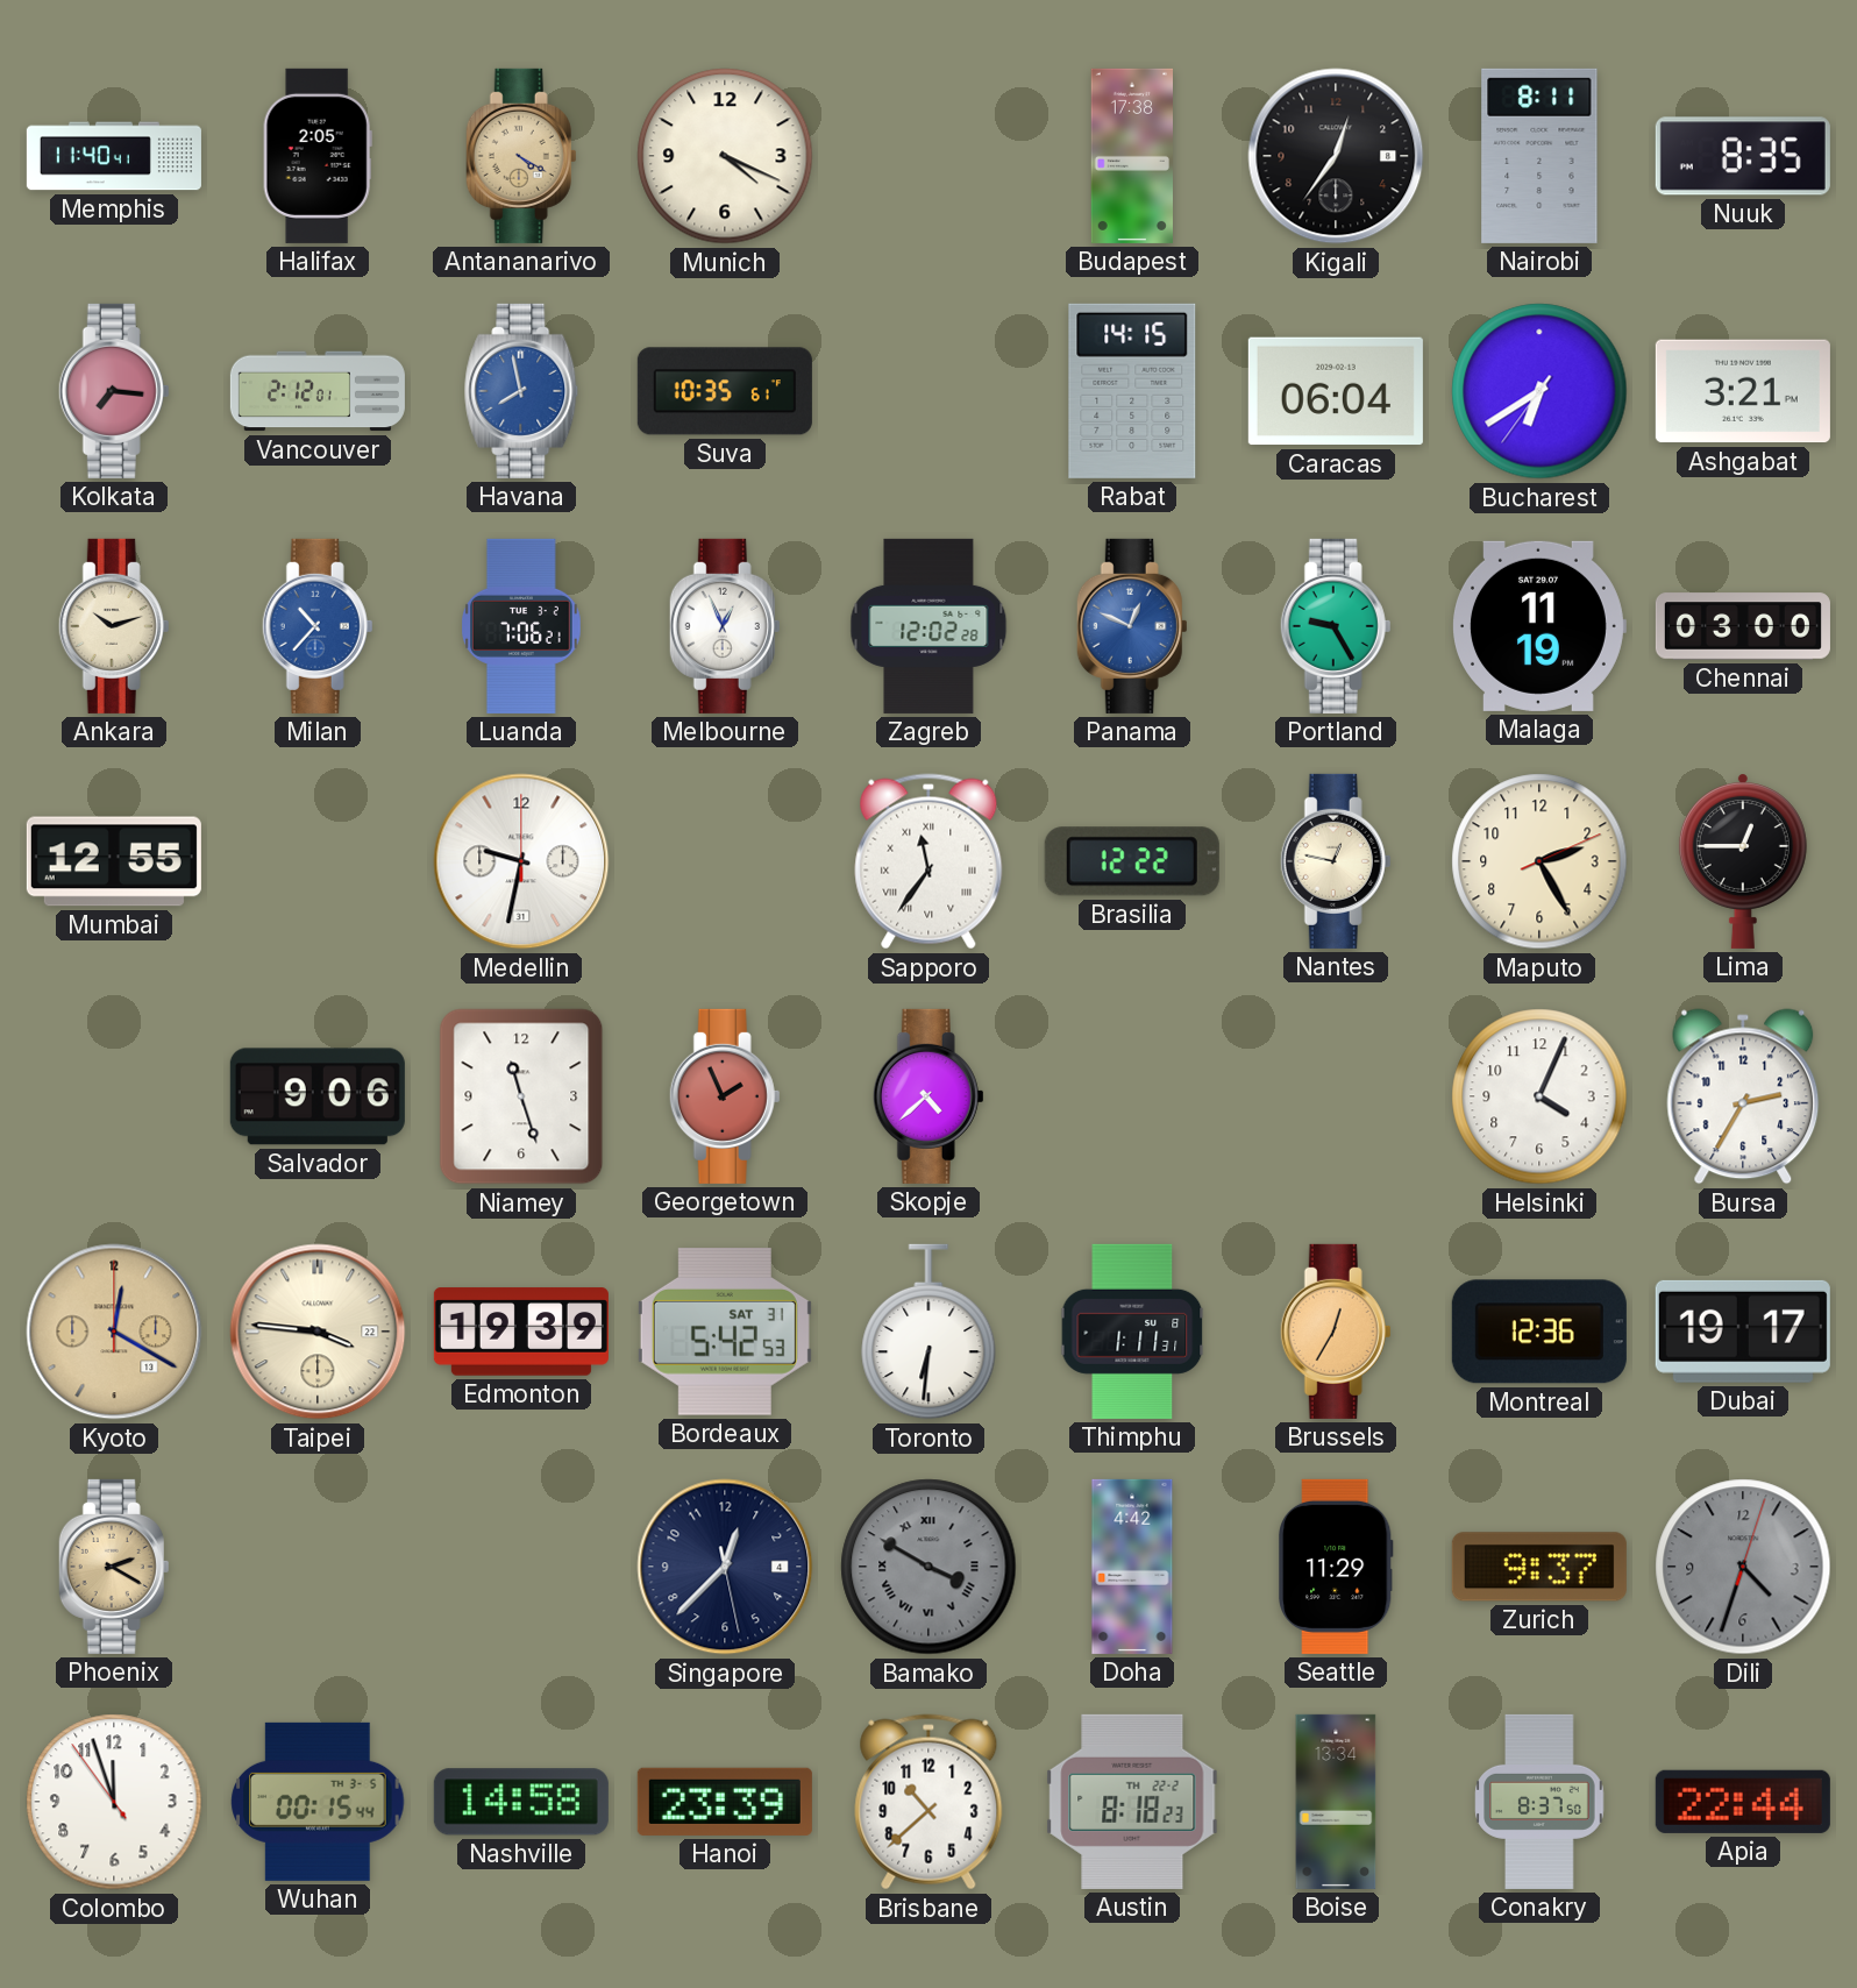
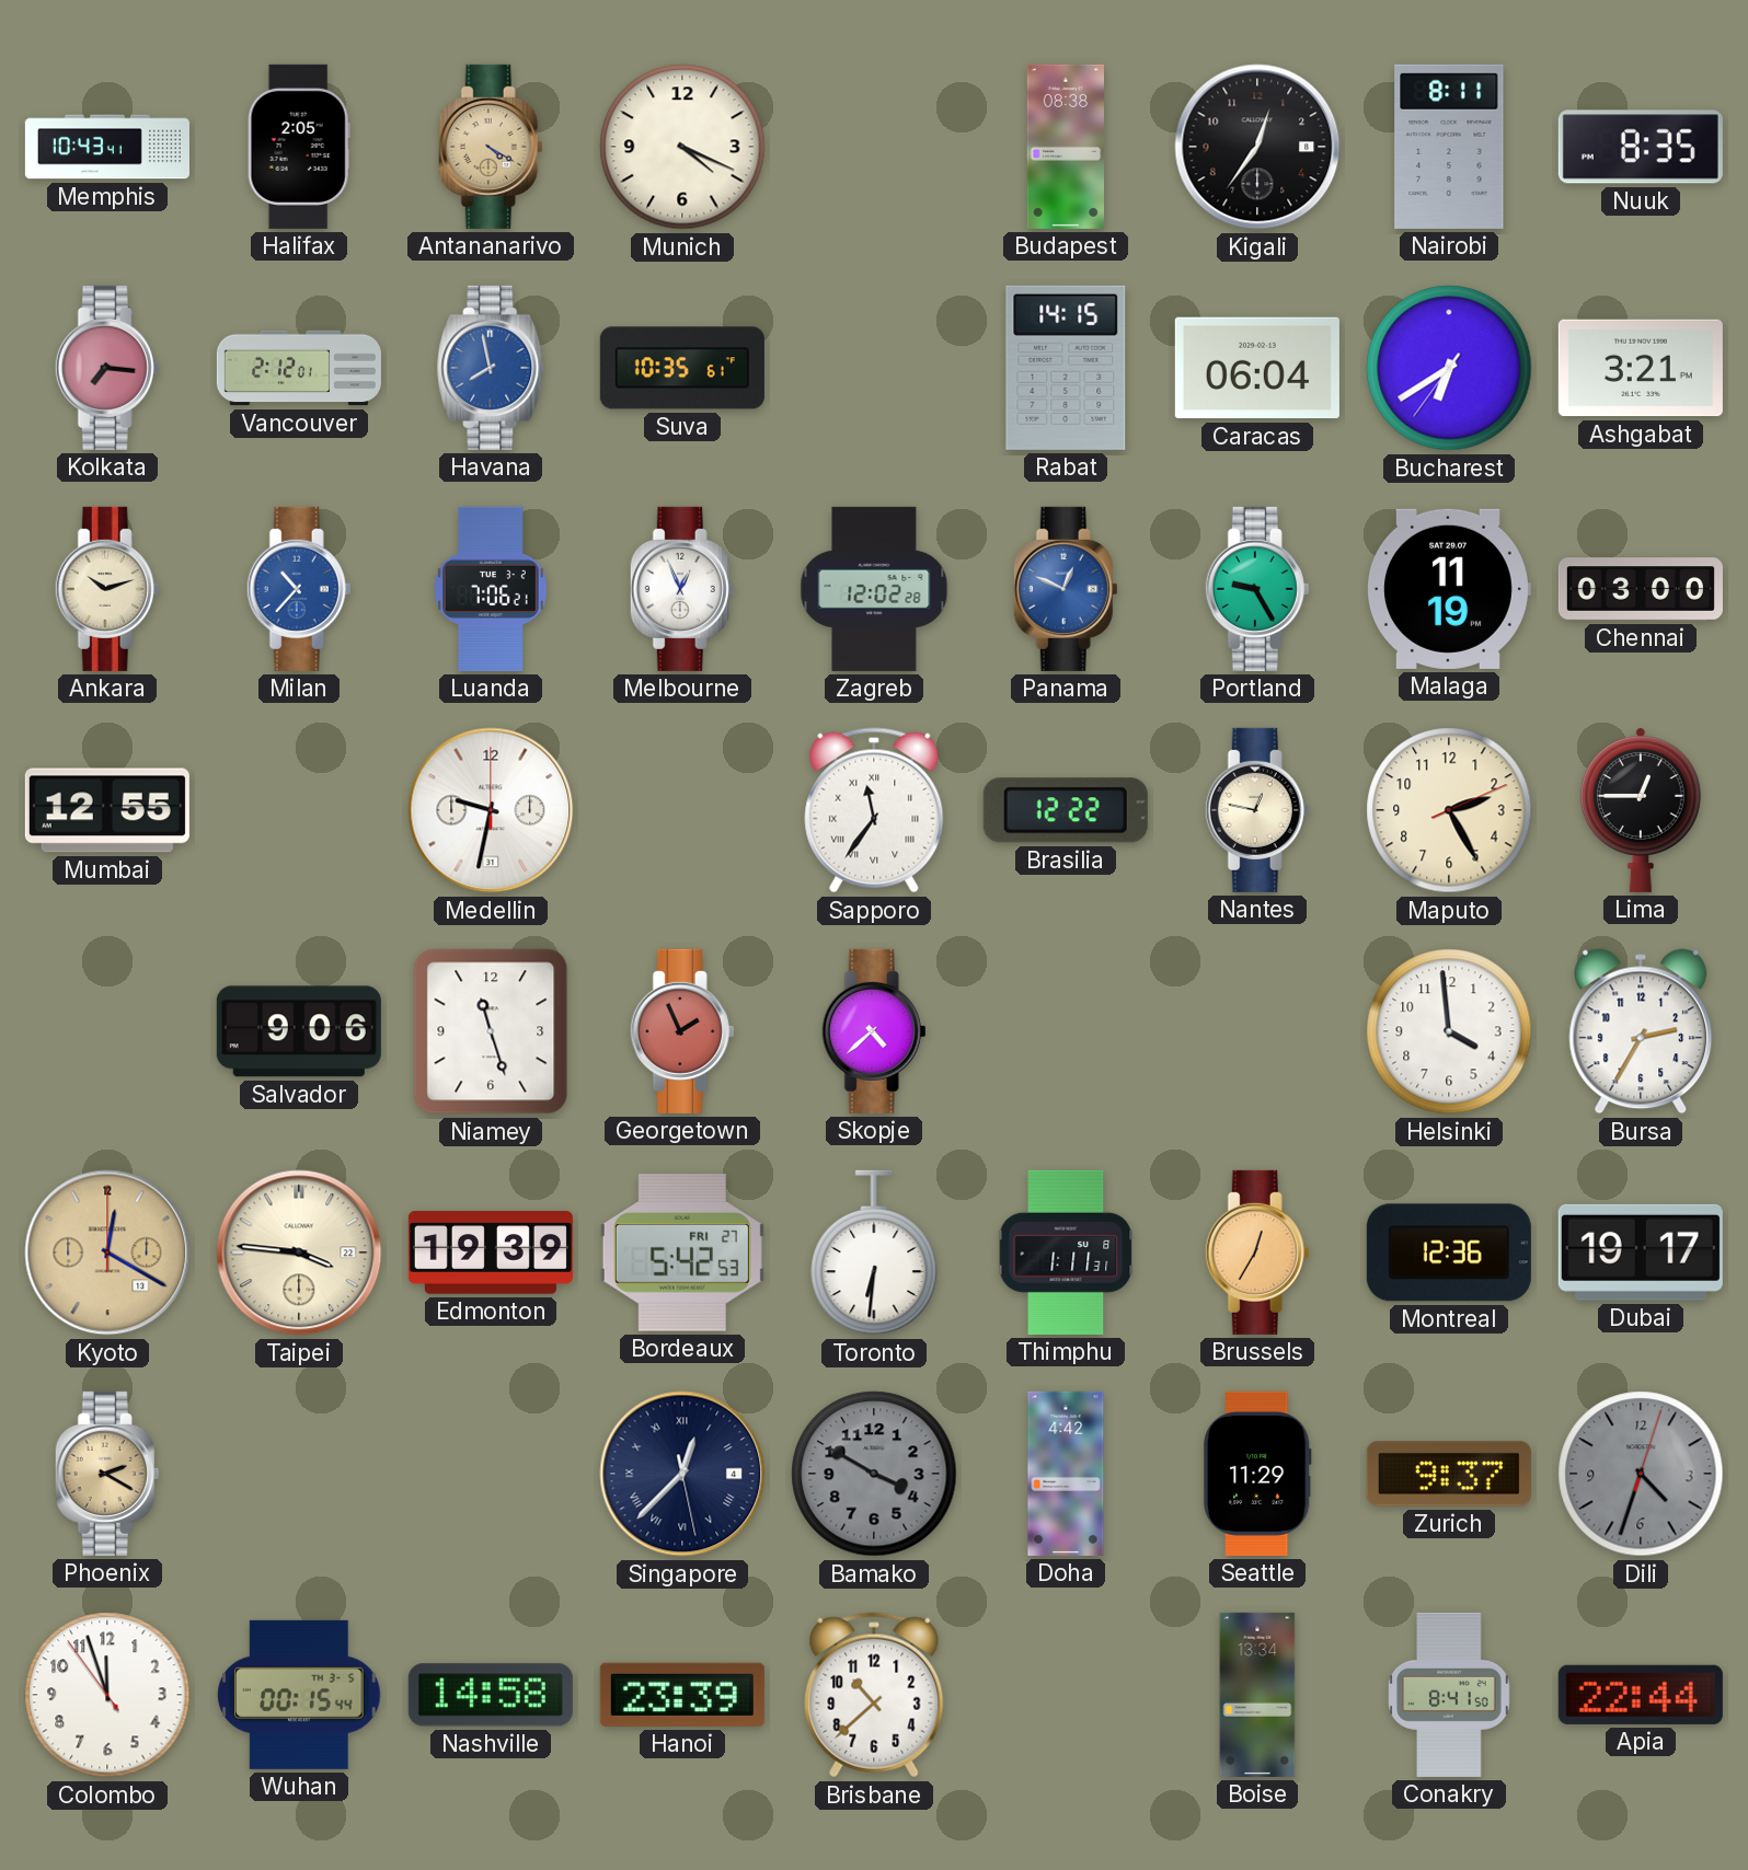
Memphis: 11:40 -> 10:43 (107, 147)
Budapest: 17:38 -> 08:38 (1065, 147)
Helsinki: 4:04 -> 3:59 (1449, 1031)
Bordeaux date: SAT 31 -> FRI 27 (682, 1253)
Singapore numerals: Arabic -> Roman (682, 1474)
Bamako numerals: Roman -> Arabic (874, 1474)
Austin: 8:18 -> none (1132, 1802)
Conakry: 8:37 -> 8:41 (1449, 1695)
